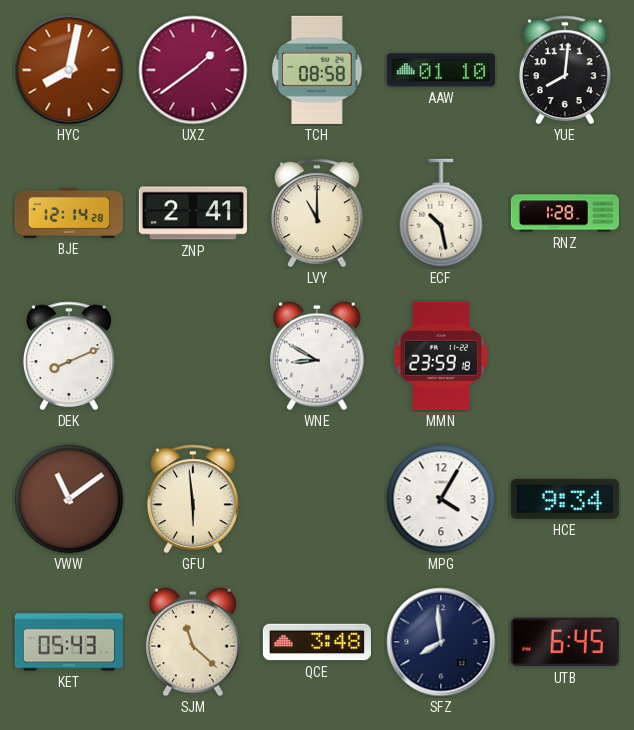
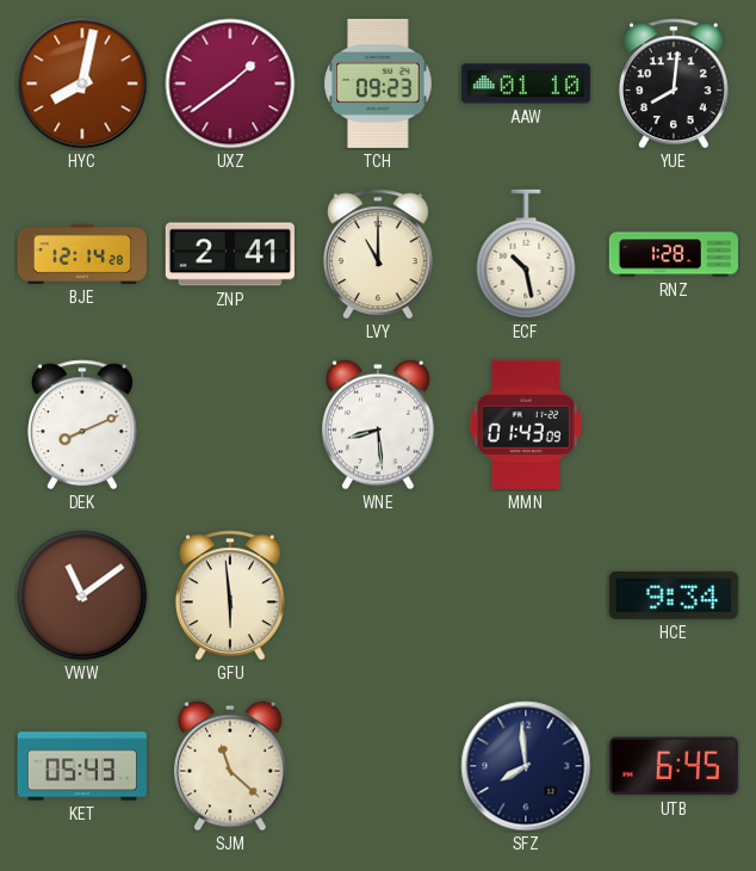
TCH: 08:58 -> 09:23 (378, 84)
WNE: 8:50 -> 8:29 (379, 425)
MMN: 23:59 -> 01:43 (526, 425)
MPG: 4:05 -> none (441, 499)
QCE: 3:48 -> none (317, 642)
